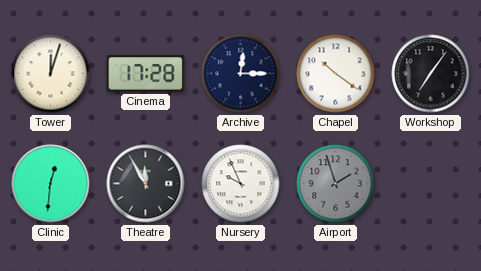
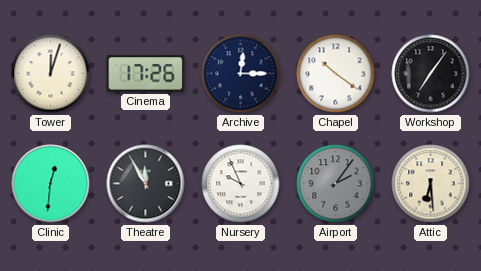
Cinema: 17:28 -> 17:26 (146, 74)
Airport: 1:57 -> 2:06 (336, 184)
Attic: none -> 6:29 (431, 184)
